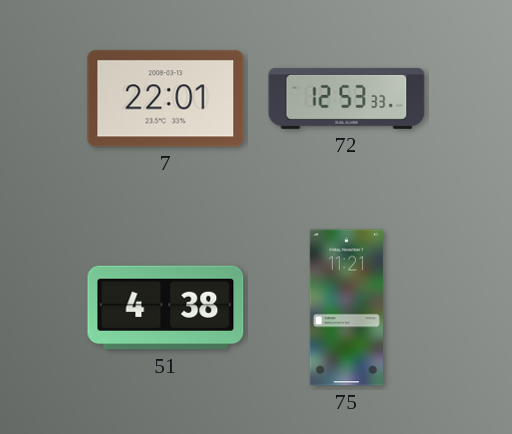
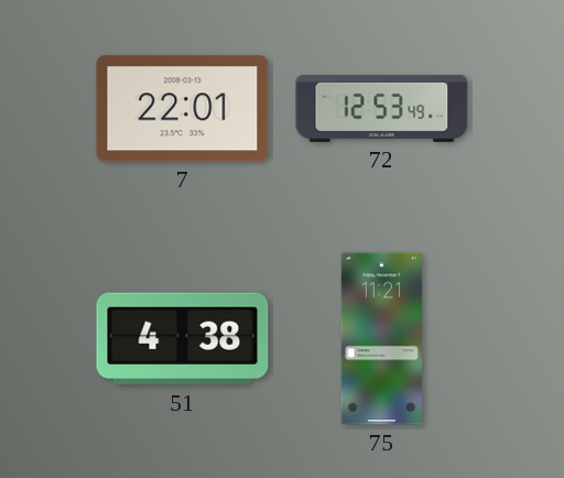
72: 12:53:33 -> 12:53:49 (382, 108)
